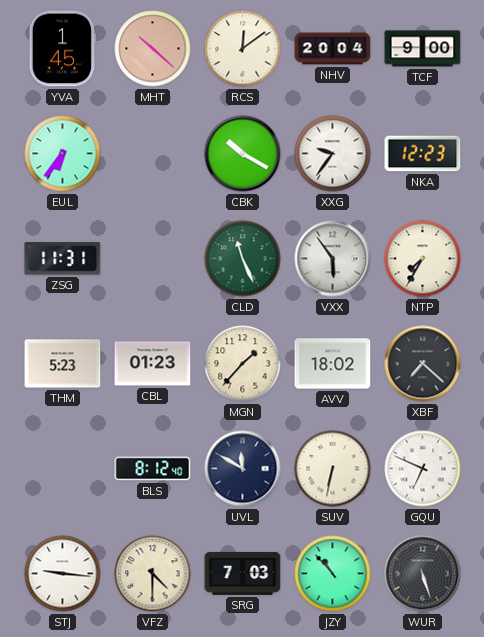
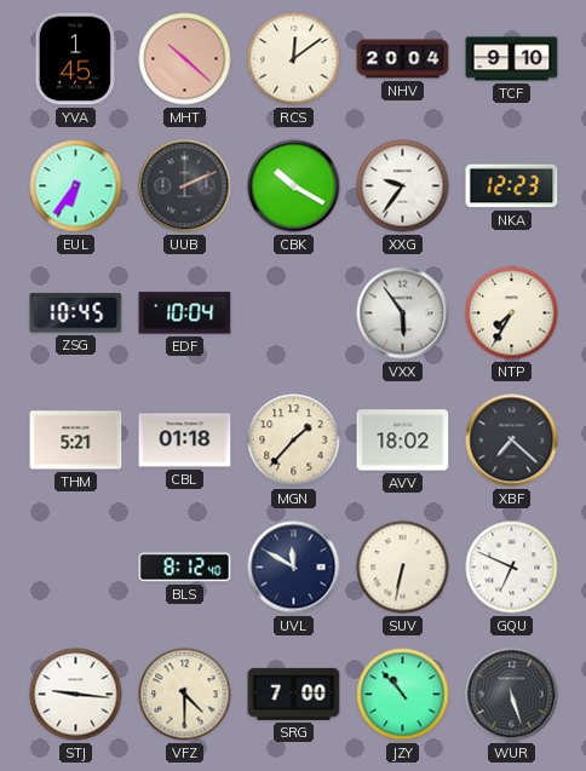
TCF: 9:00 -> 9:10 (512, 59)
UUB: none -> 2:11 (185, 186)
ZSG: 11:31 -> 10:45 (76, 313)
EDF: none -> 10:04 (185, 313)
CLD: 11:26 -> none (243, 259)
THM: 5:23 -> 5:21 (76, 441)
CBL: 01:23 -> 01:18 (185, 441)
SRG: 7:03 -> 7:00 (294, 694)
